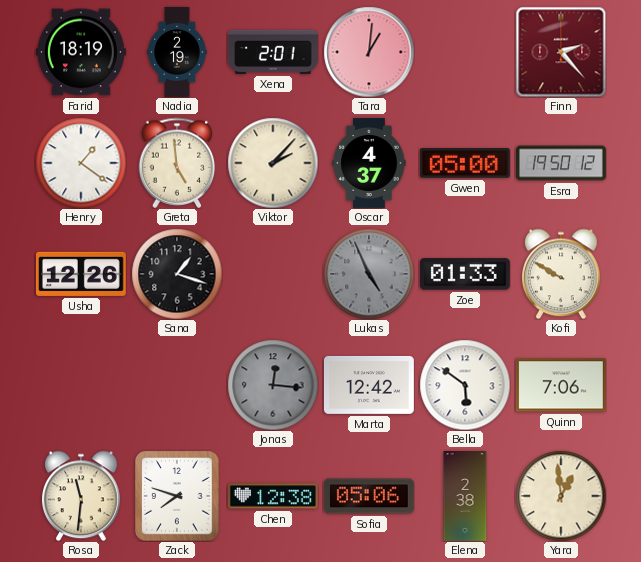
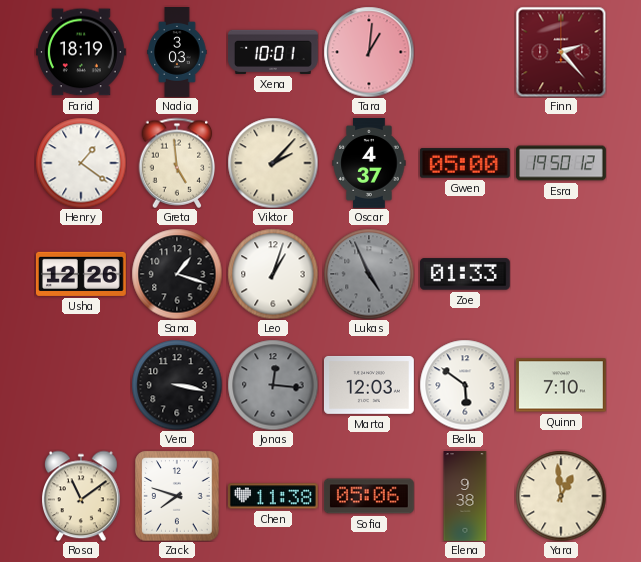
Nadia: 2:19 -> 3:03 (177, 53)
Xena: 2:01 -> 10:01 (273, 52)
Leo: none -> 1:03 (273, 274)
Kofi: 9:50 -> none (562, 274)
Vera: none -> 3:17 (177, 385)
Marta: 12:42 -> 12:03 (369, 385)
Quinn: 7:06 -> 7:10 (561, 385)
Rosa: 11:31 -> 11:09 (82, 496)
Chen: 12:38 -> 11:38 (273, 496)
Elena: 2:38 -> 9:38 (465, 497)
